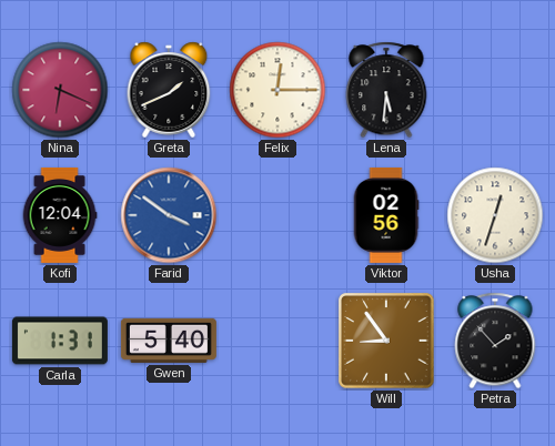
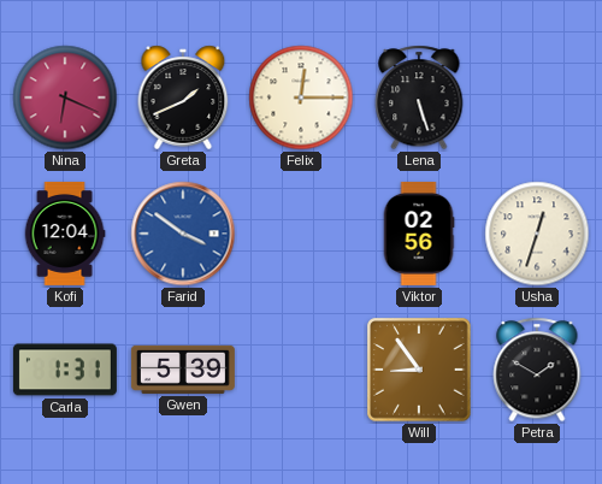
Lena: 5:31 -> 5:27 (419, 98)
Gwen: 5:40 -> 5:39 (183, 370)
Petra: 1:53 -> 1:50 (537, 370)
